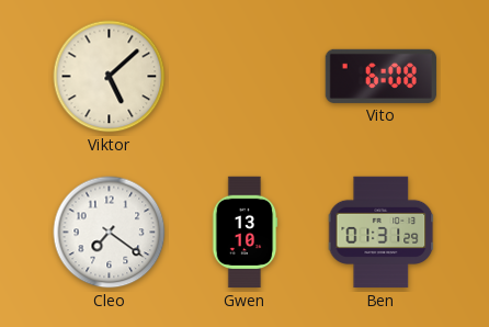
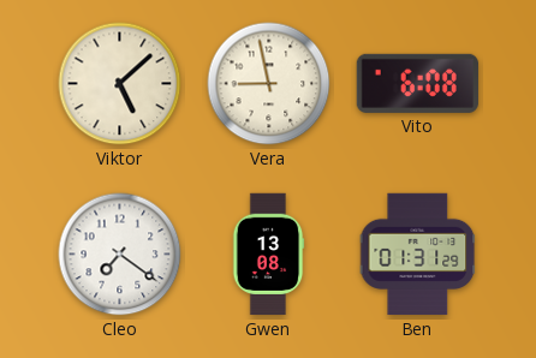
Vera: none -> 8:58 (269, 84)
Gwen: 13:10 -> 13:08 (268, 255)
